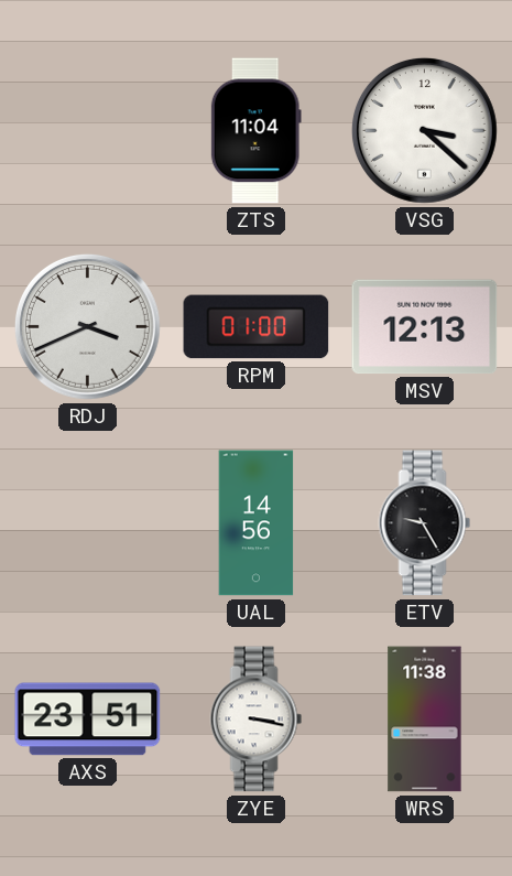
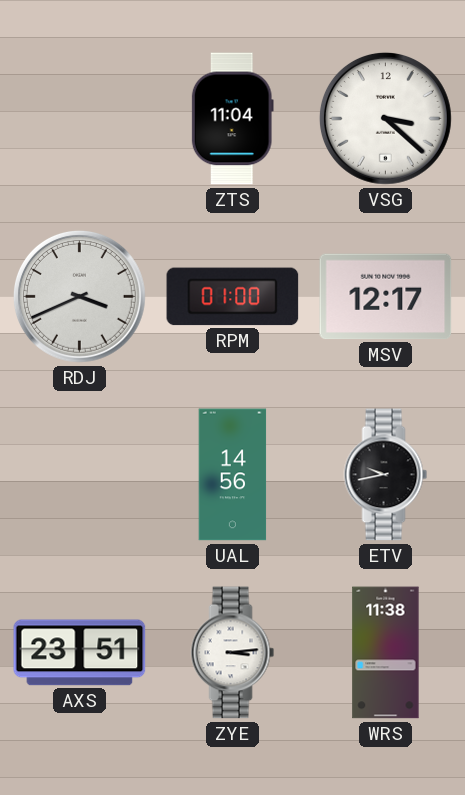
MSV: 12:13 -> 12:17 (386, 297)
ETV: 9:25 -> 9:43 (386, 475)
ZYE: 3:17 -> 3:14 (233, 653)
